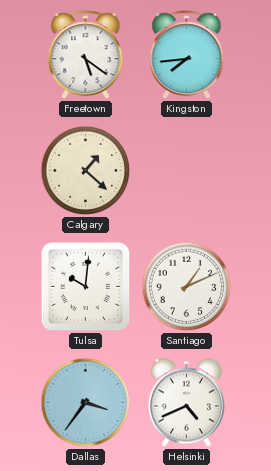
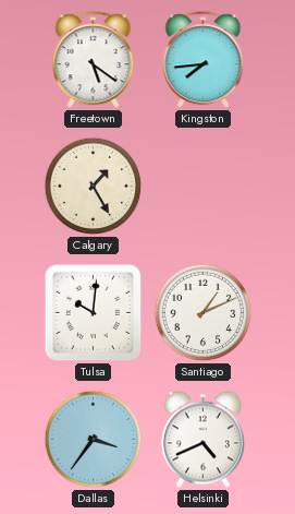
Calgary: 1:22 -> 1:25 (94, 187)
